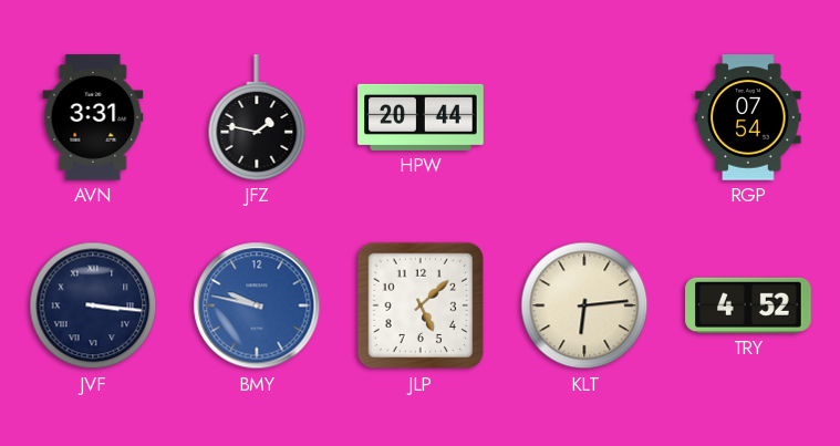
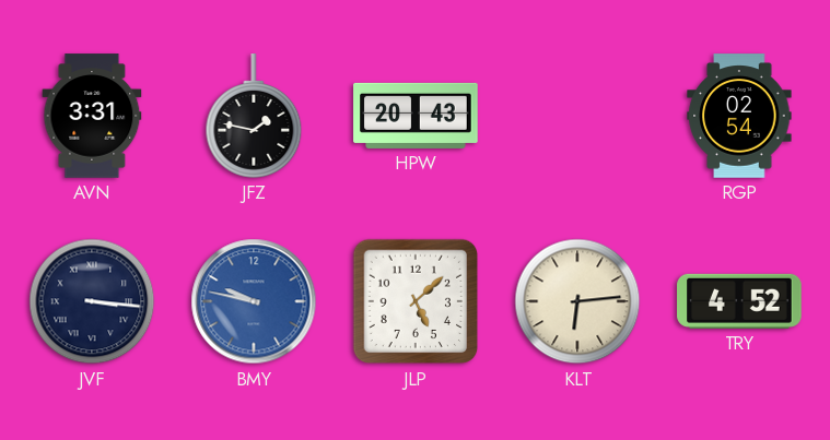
HPW: 20:44 -> 20:43 (416, 116)
RGP: 07:54 -> 02:54 (739, 116)
